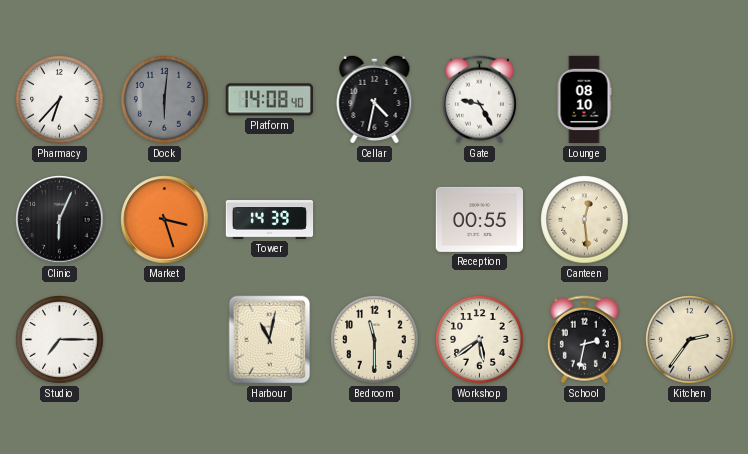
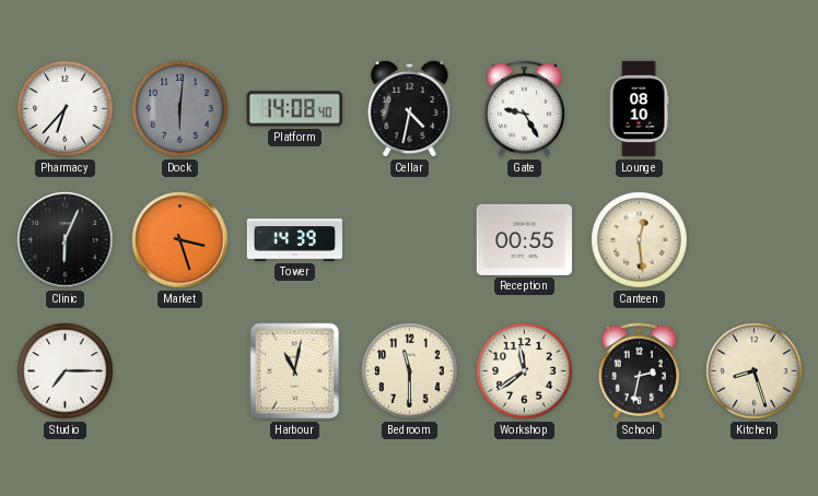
Workshop: 5:39 -> 11:39 (525, 371)
Kitchen: 2:36 -> 8:27 (755, 371)
